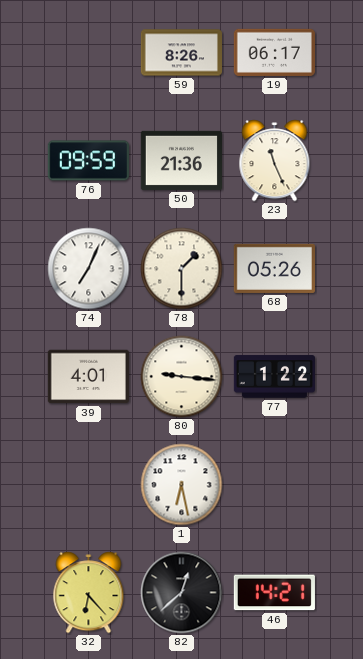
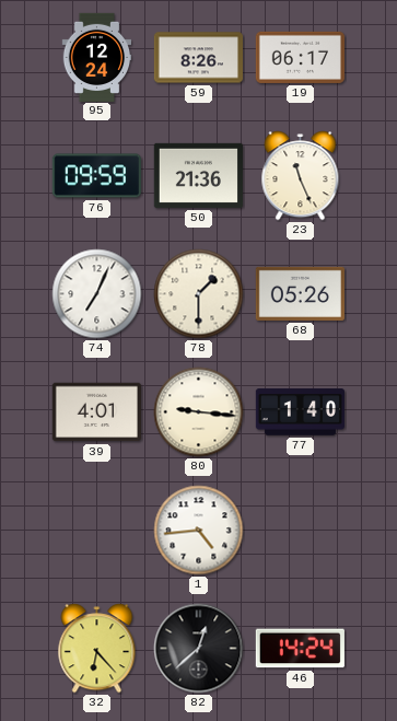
95: none -> 12:24 (97, 57)
77: 1:22 -> 1:40 (300, 412)
1: 6:28 -> 4:44 (199, 531)
46: 14:21 -> 14:24 (300, 649)
